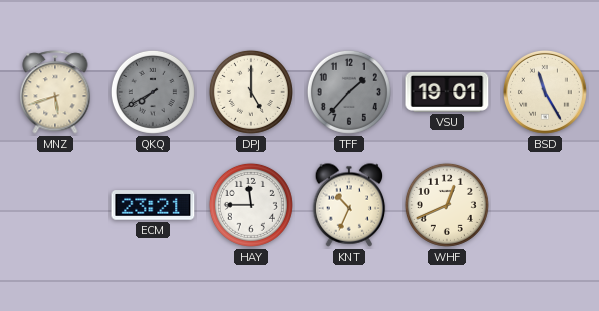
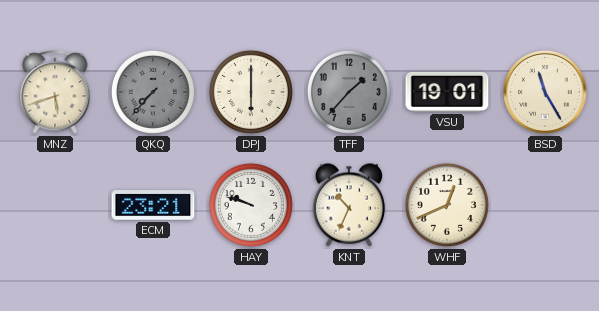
QKQ: 7:40 -> 7:37 (153, 92)
DPJ: 5:00 -> 6:00 (251, 92)
HAY: 11:45 -> 9:48 (251, 205)
